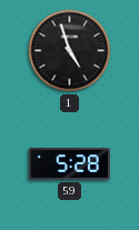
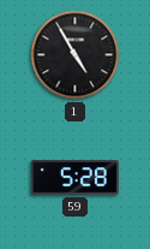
1: 4:57 -> 4:55 (76, 55)
